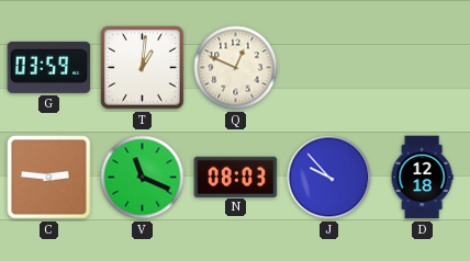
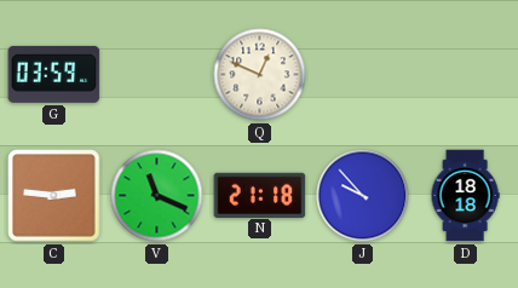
T: 1:01 -> none (143, 68)
N: 08:03 -> 21:18 (260, 195)
D: 12:18 -> 18:18 (465, 196)
